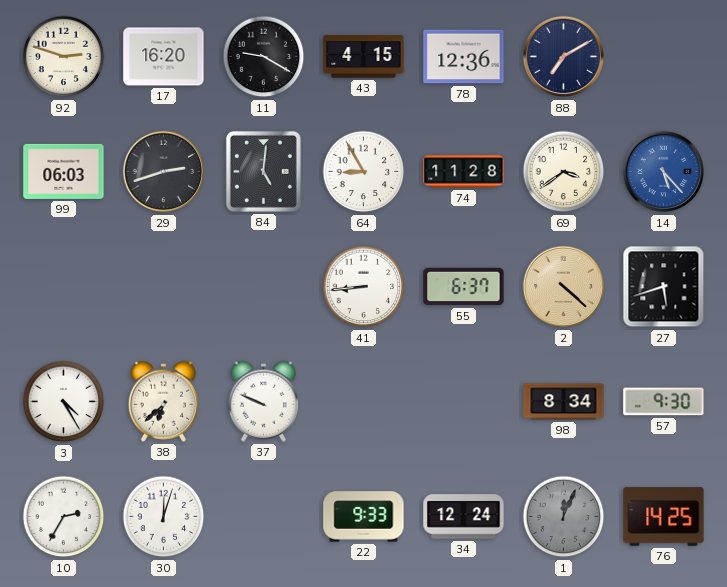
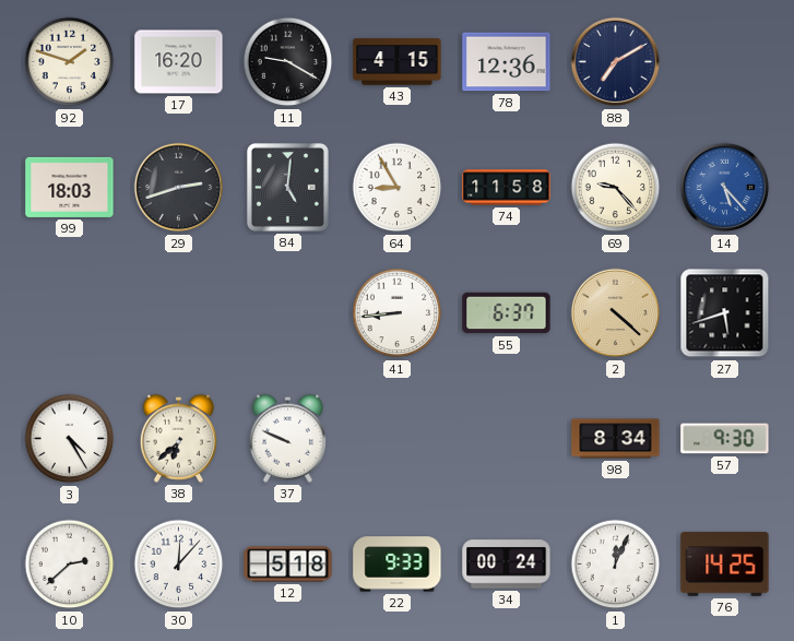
92: 2:48 -> 1:48 (70, 62)
99: 06:03 -> 18:03 (70, 187)
74: 11:28 -> 11:58 (507, 188)
69: 3:39 -> 9:23 (616, 188)
10: 2:35 -> 2:38 (70, 565)
30: 12:03 -> 12:07 (179, 565)
12: none -> 5:18 (288, 565)
34: 12:24 -> 00:24 (507, 565)
1 dial: grey -> white (616, 565)
